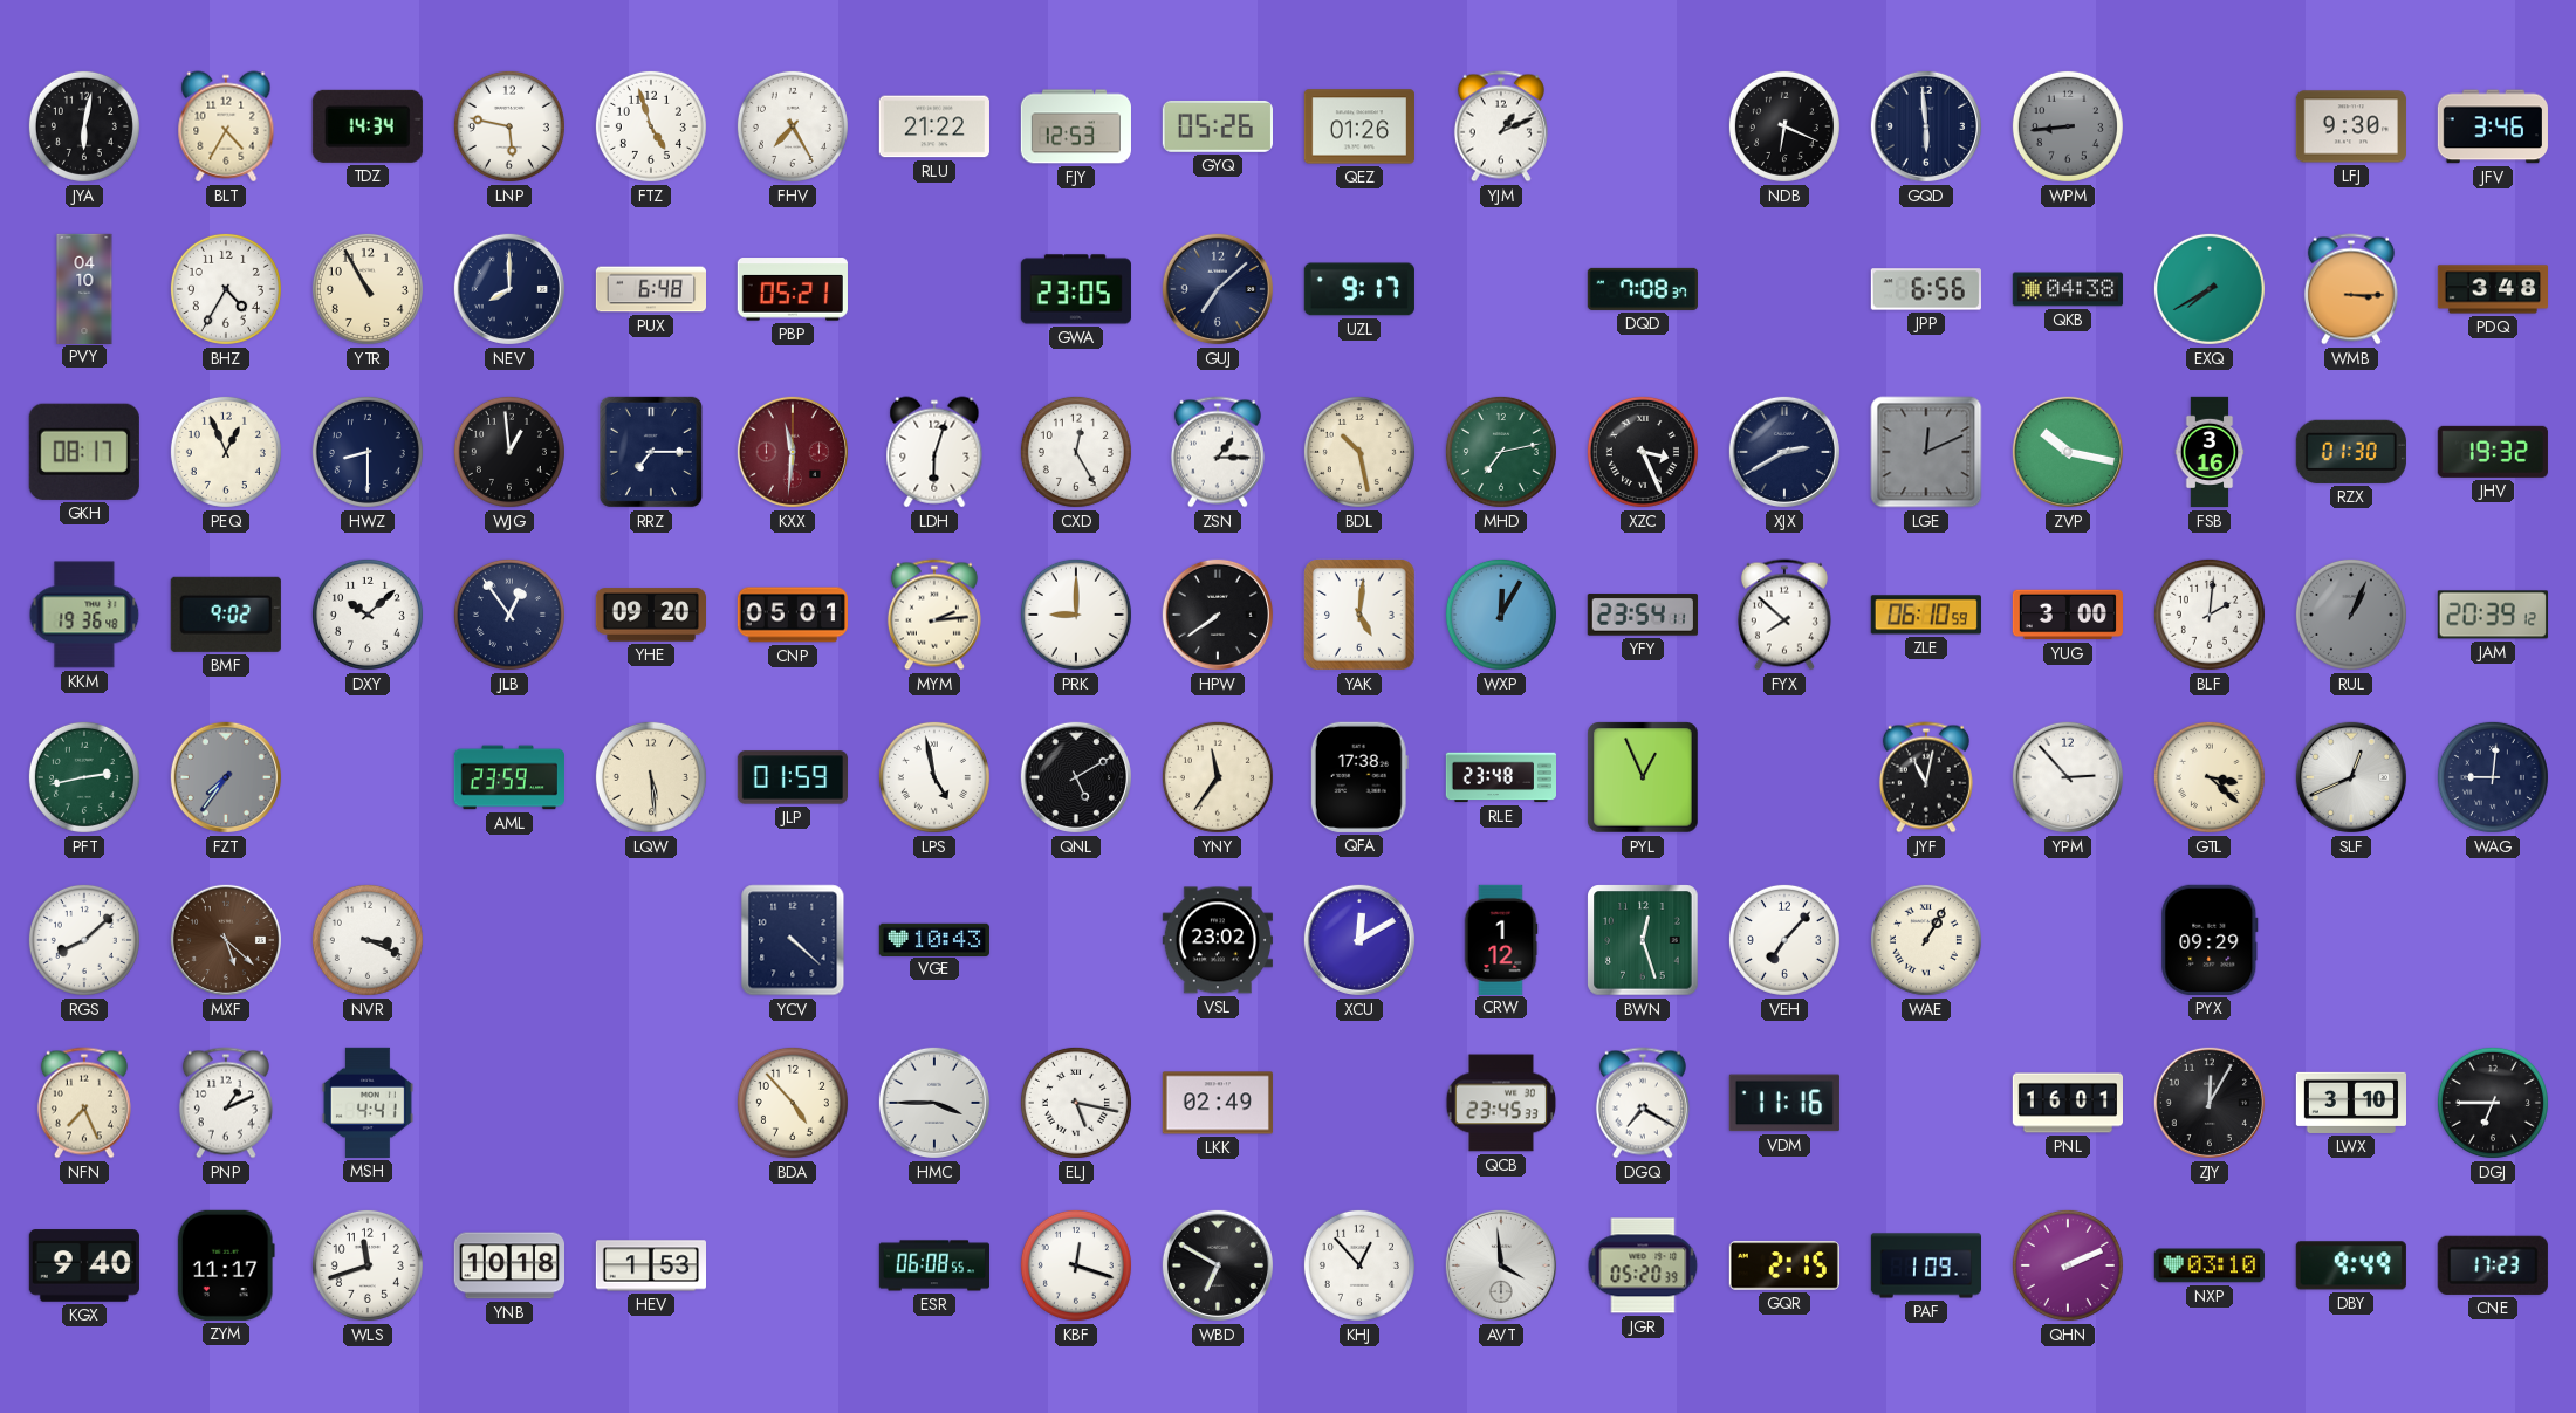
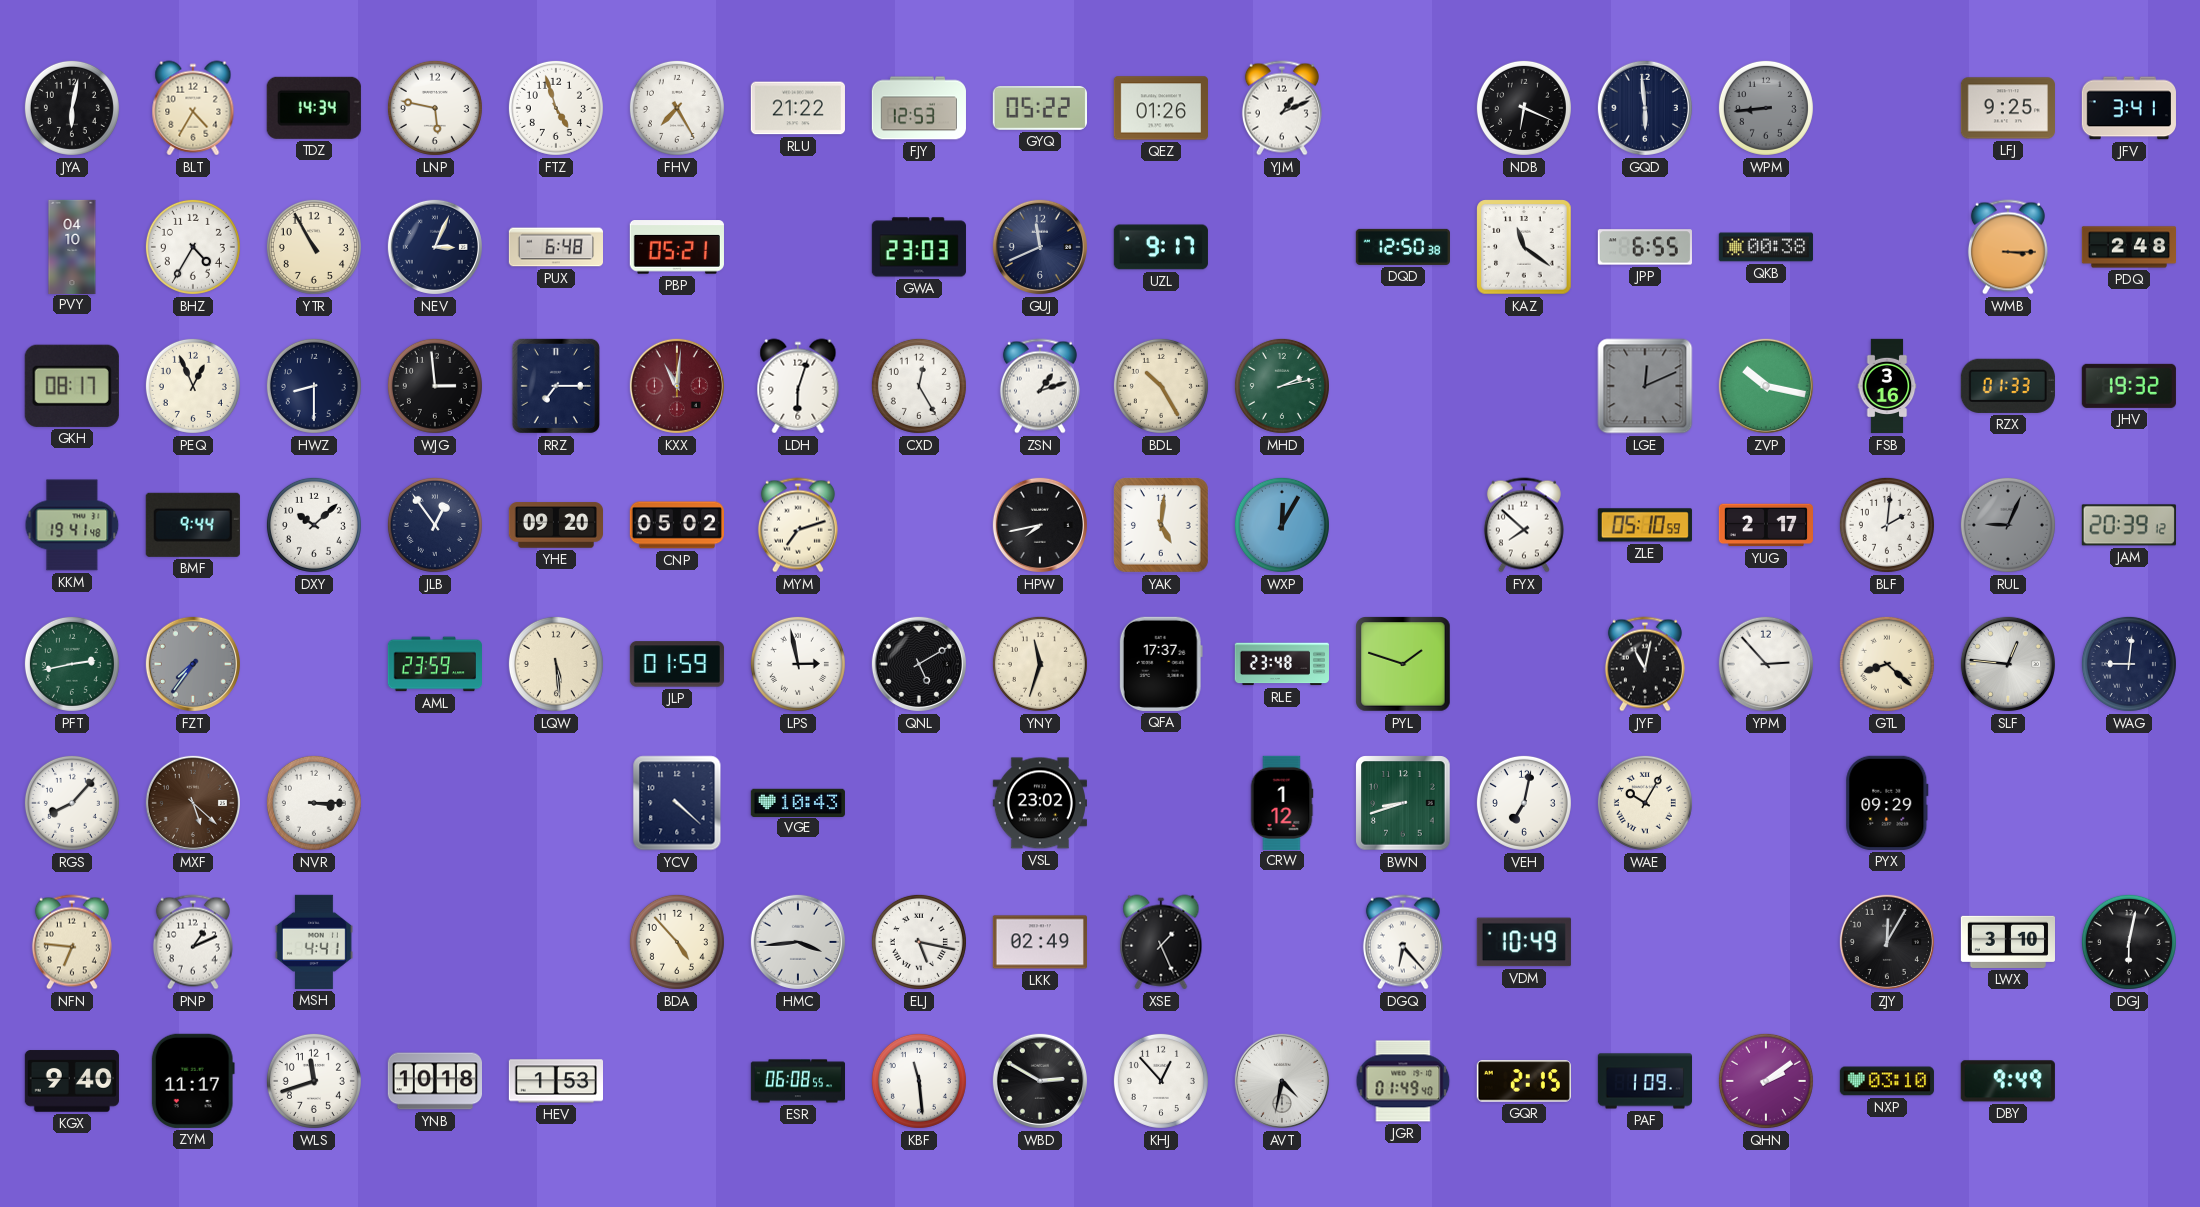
GYQ: 05:26 -> 05:22 (1040, 108)
LFJ: 9:30 -> 9:25 (2008, 108)
JFV: 3:46 -> 3:41 (2129, 108)
NEV: 8:00 -> 3:04 (435, 247)
GWA: 23:05 -> 23:03 (919, 247)
GUJ: 7:08 -> 11:41 (1040, 247)
DQD: 7:08 -> 12:50 (1403, 247)
KAZ: none -> 11:21 (1524, 247)
JPP: 6:56 -> 6:55 (1645, 247)
QKB: 04:38 -> 00:38 (1766, 247)
EXQ: 7:40 -> none (2210, 289)
PDQ: 3:48 -> 2:48 (2128, 247)
WJG: 12:59 -> 2:59 (435, 386)
KXX: 11:31 -> 11:01 (677, 386)
ZSN: 1:15 -> 1:12 (1040, 386)
BDL: 10:28 -> 10:25 (1161, 386)
MHD: 7:13 -> 2:13 (1282, 386)
XZC: 3:26 -> none (1643, 452)
XJX: 2:40 -> none (1784, 452)
RZX: 01:30 -> 01:33 (2008, 386)
KKM: 19:36 -> 19:41 (72, 525)
BMF: 9:02 -> 9:44 (193, 525)
CNP: 05:01 -> 05:02 (677, 525)
MYM: 2:14 -> 7:12 (798, 525)
PRK: 9:00 -> none (1076, 615)
HPW: 7:39 -> 7:43 (1040, 525)
YFY: 23:54 -> none (1643, 615)
ZLE: 06:10 -> 05:10 (1645, 525)
YUG: 3:00 -> 2:17 (1765, 525)
RUL: 1:04 -> 9:04 (2008, 525)
LPS: 4:58 -> 2:58 (798, 664)
YNY: 11:36 -> 11:33 (1040, 664)
QFA: 17:38 -> 17:37 (1161, 664)
PYL: 12:56 -> 1:48 (1403, 664)
GTL: 3:22 -> 8:22 (1887, 664)
SLF: 12:41 -> 12:46 (2008, 664)
RGS: 8:08 -> 8:07 (72, 803)
NVR: 3:19 -> 3:15 (314, 803)
XCU: 12:10 -> none (1359, 940)
BWN: 12:27 -> 8:42 (1403, 803)
VEH: 7:07 -> 7:02 (1524, 803)
WAE: 1:05 -> 10:05 (1645, 803)
NFN: 7:26 -> 6:46 (72, 942)
HMC: 3:45 -> 3:44 (798, 942)
XSE: none -> 1:26 (1161, 942)
QCB: 23:45 -> none (1501, 1103)
DGQ: 7:20 -> 6:23 (1403, 942)
VDM: 11:16 -> 10:49 (1524, 942)
PNL: 16:01 -> none (2067, 1103)
DGJ: 6:45 -> 6:02 (2129, 942)
KBF: 12:18 -> 11:29 (919, 1081)
WBD: 6:50 -> 2:50 (1040, 1081)
AVT: 3:59 -> 4:32 (1282, 1081)
JGR: 05:20 -> 01:49 (1403, 1081)
QHN: 2:11 -> 2:09 (1766, 1081)
CNE: 17:23 -> none (2493, 1265)
